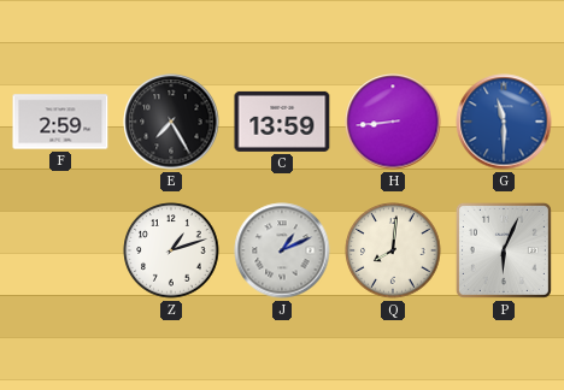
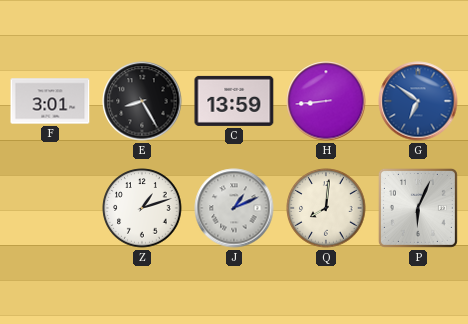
F: 2:59 -> 3:01 (50, 101)
E: 7:25 -> 8:25 (142, 101)
G: 11:30 -> 6:51 (418, 101)
